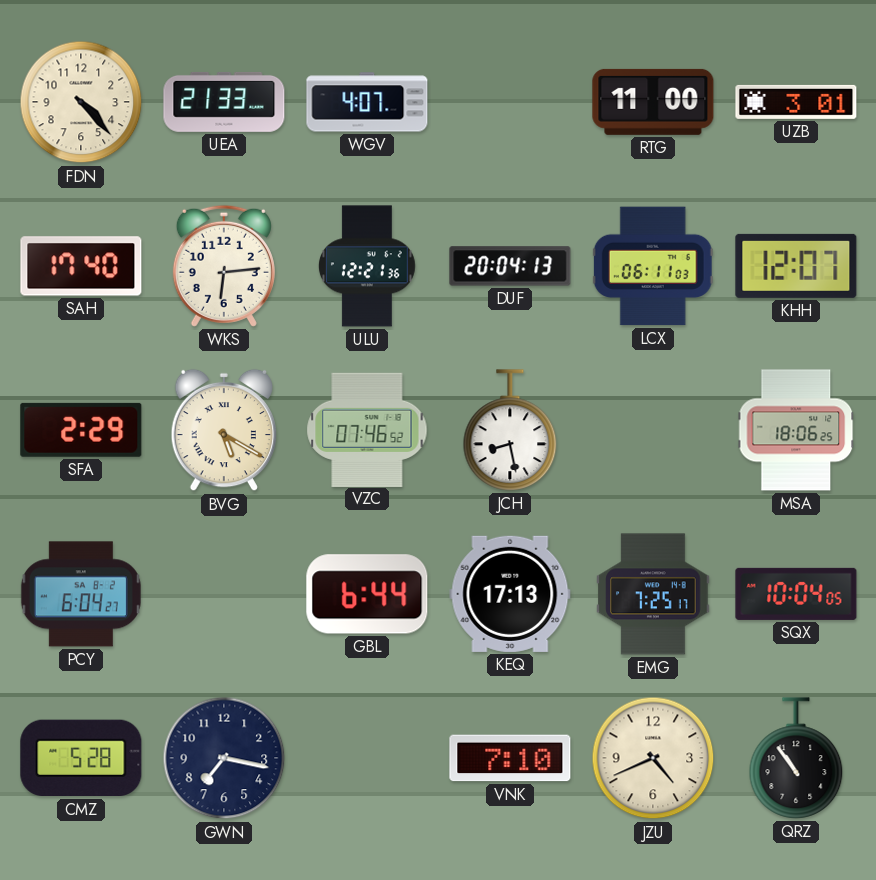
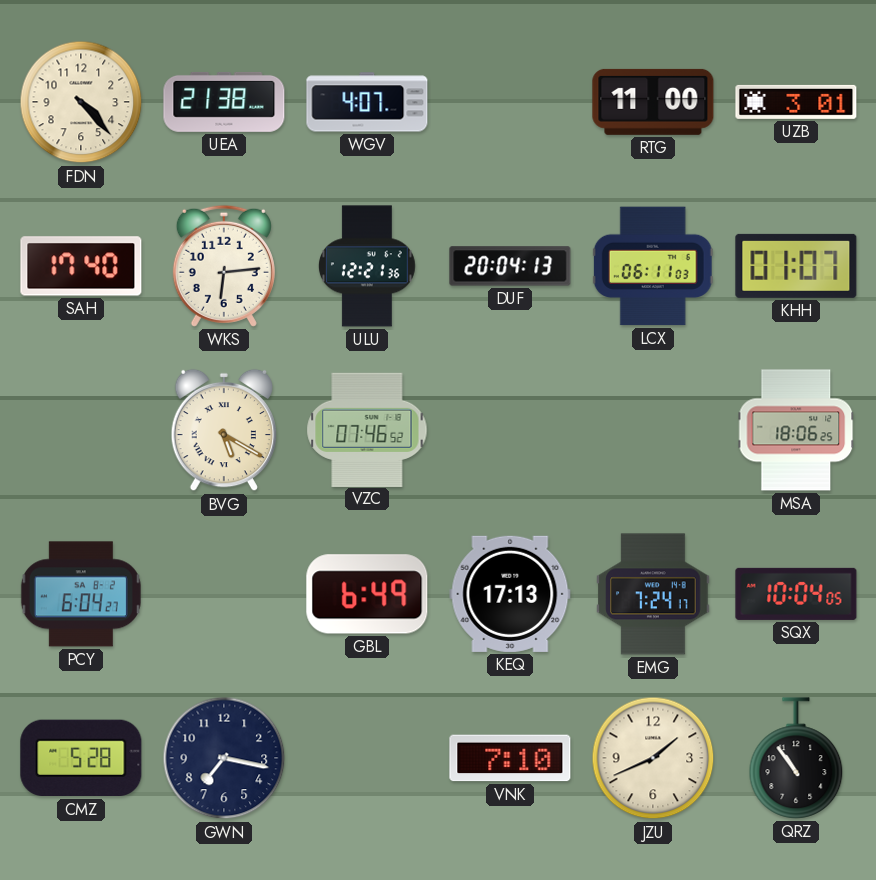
UEA: 21:33 -> 21:38 (224, 102)
KHH: 12:07 -> 01:07 (796, 266)
SFA: 2:29 -> none (81, 430)
JCH: 8:28 -> none (510, 430)
GBL: 6:44 -> 6:49 (367, 594)
EMG: 7:25 -> 7:24 (653, 594)
JZU: 4:41 -> 1:41 (653, 758)
